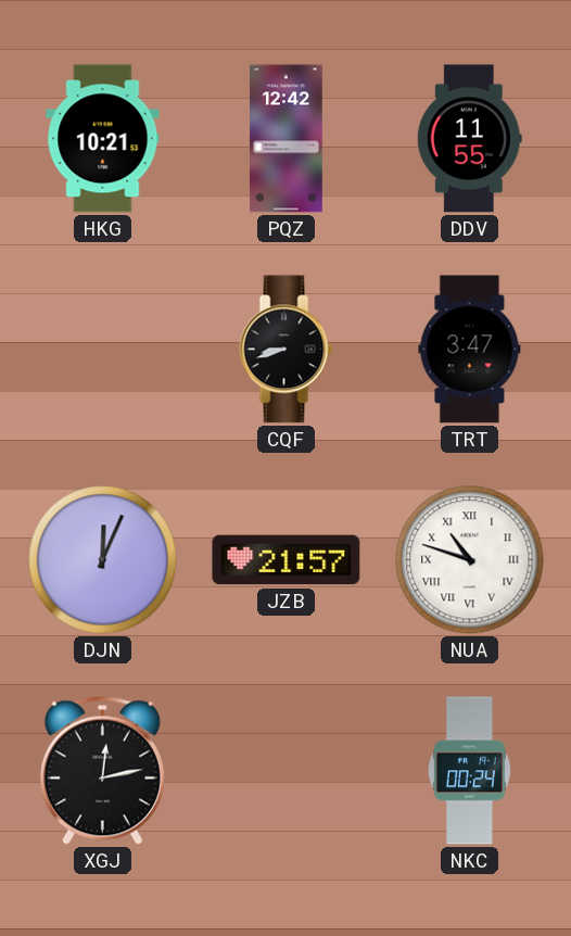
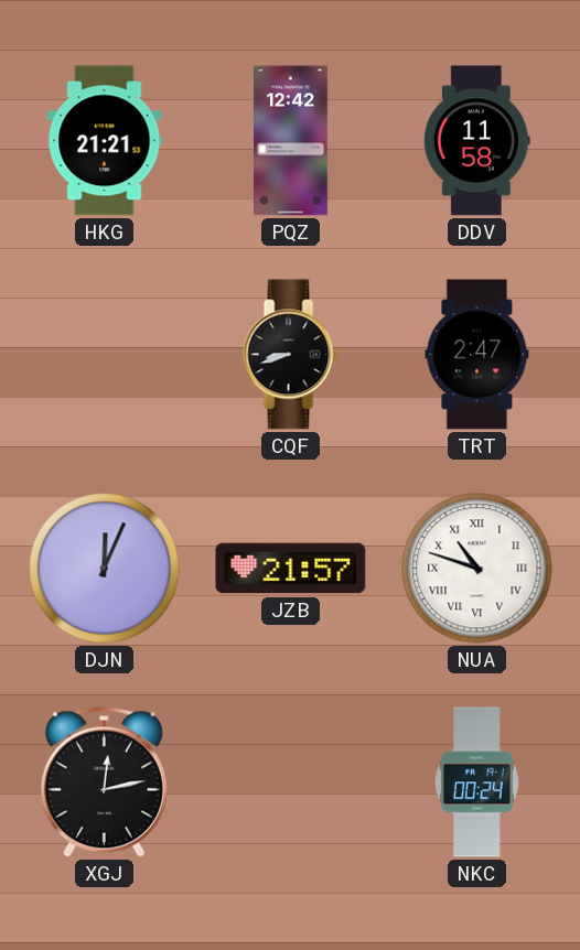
HKG: 10:21 -> 21:21 (105, 141)
DDV: 11:55 -> 11:58 (476, 141)
TRT: 3:47 -> 2:47 (477, 355)
